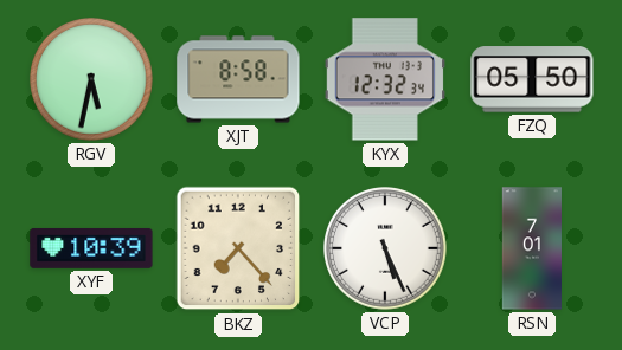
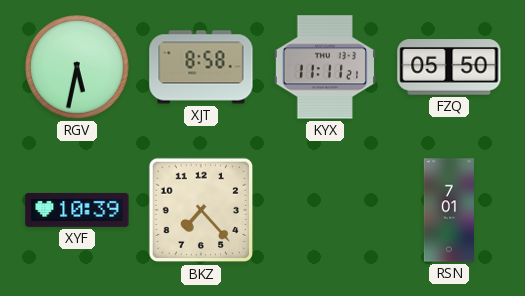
KYX: 12:32 -> 11:11 (324, 67)
VCP: 5:26 -> none (386, 249)
